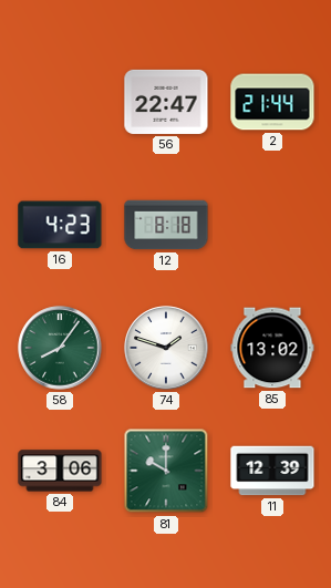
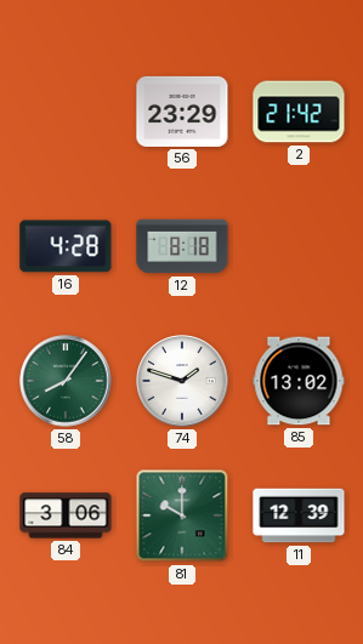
56: 22:47 -> 23:29 (182, 112)
2: 21:44 -> 21:42 (299, 112)
16: 4:23 -> 4:28 (66, 246)
